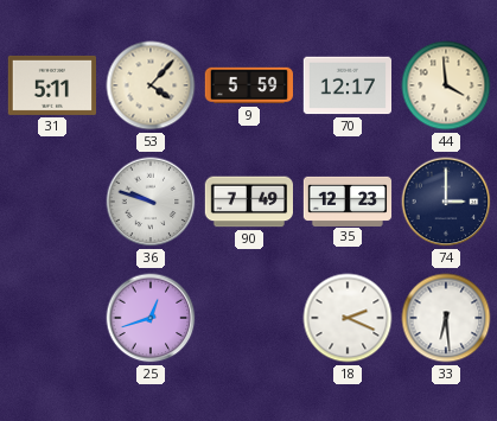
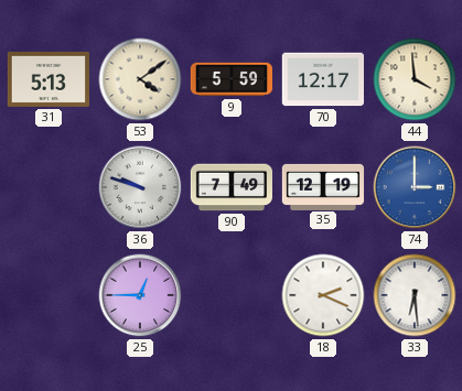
31: 5:11 -> 5:13 (47, 79)
53: 4:07 -> 4:09 (140, 79)
35: 12:23 -> 12:19 (323, 186)
74 dial: navy -> blue (415, 187)
25: 12:42 -> 12:45 (140, 295)
